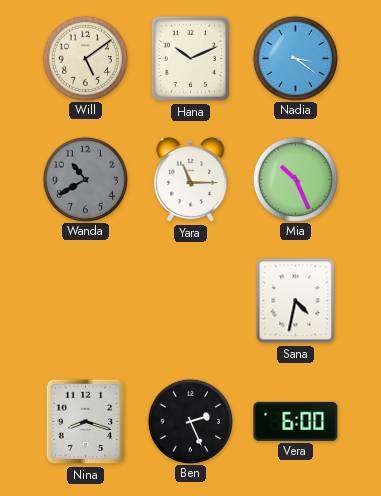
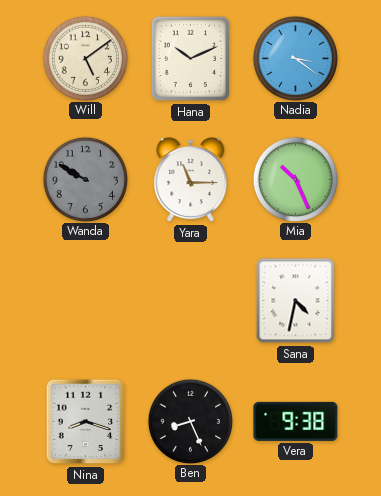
Wanda: 10:40 -> 9:50 (85, 179)
Ben: 2:26 -> 8:26 (190, 421)
Vera: 6:00 -> 9:38 (296, 421)
